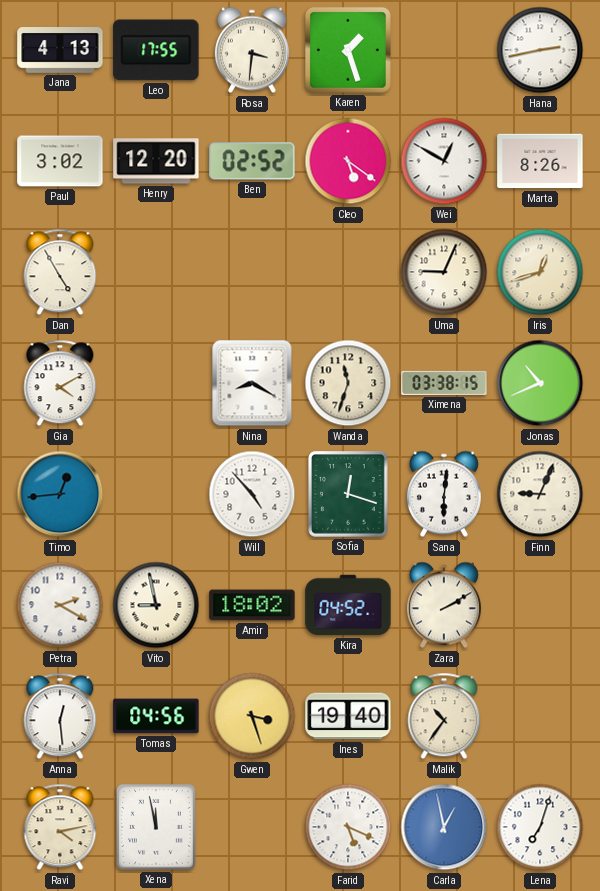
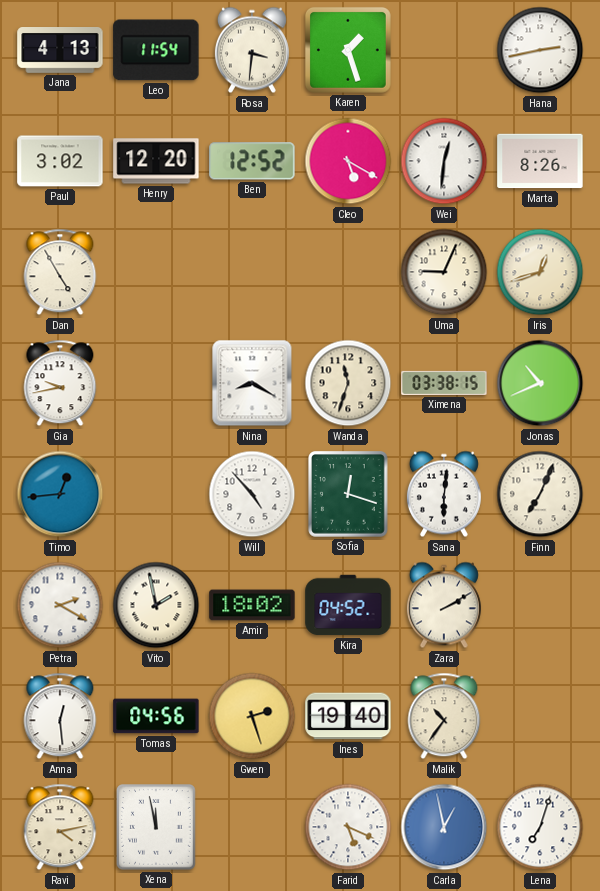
Leo: 17:55 -> 11:54 (156, 50)
Ben: 02:52 -> 12:52 (252, 161)
Cleo: 5:21 -> 5:20 (348, 161)
Wei: 12:50 -> 12:31 (444, 161)
Gia: 4:10 -> 9:43 (60, 383)
Finn: 9:04 -> 7:04 (540, 494)
Vito: 8:58 -> 1:58 (156, 605)
Gwen: 3:27 -> 2:27 (252, 716)
